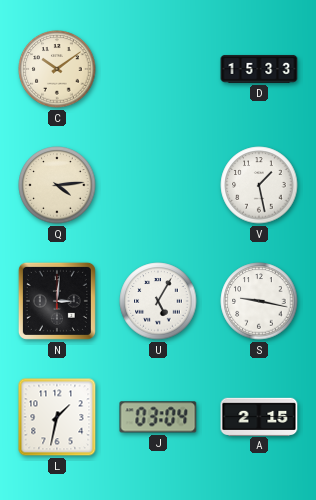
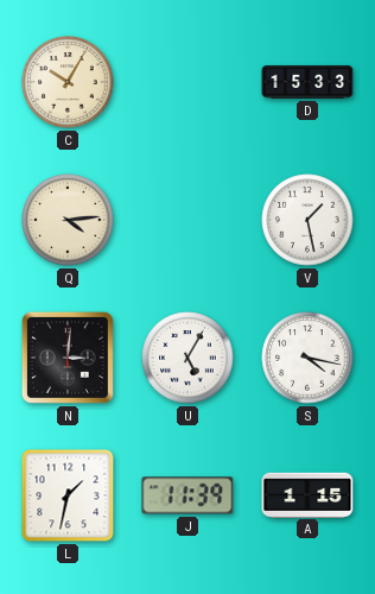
C: 10:09 -> 10:05 (68, 82)
S: 9:17 -> 4:17 (307, 358)
J: 03:04 -> 11:39 (188, 495)
A: 2:15 -> 1:15 (307, 494)
